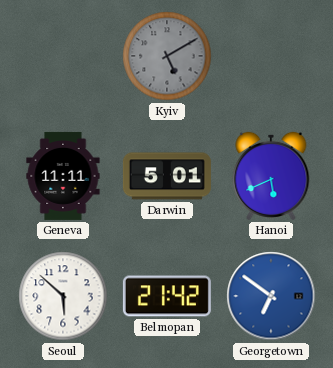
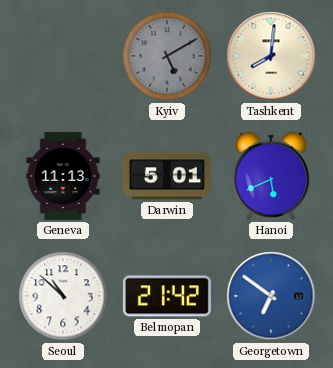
Tashkent: none -> 8:01 (271, 56)
Geneva: 11:11 -> 11:13 (63, 176)
Seoul: 5:52 -> 10:52 (63, 296)
